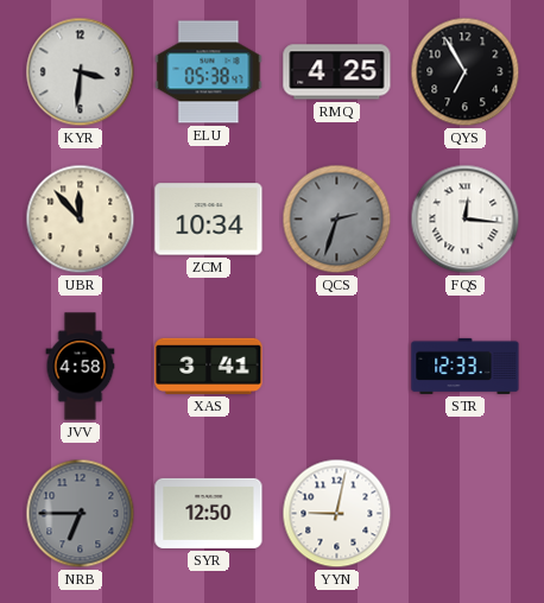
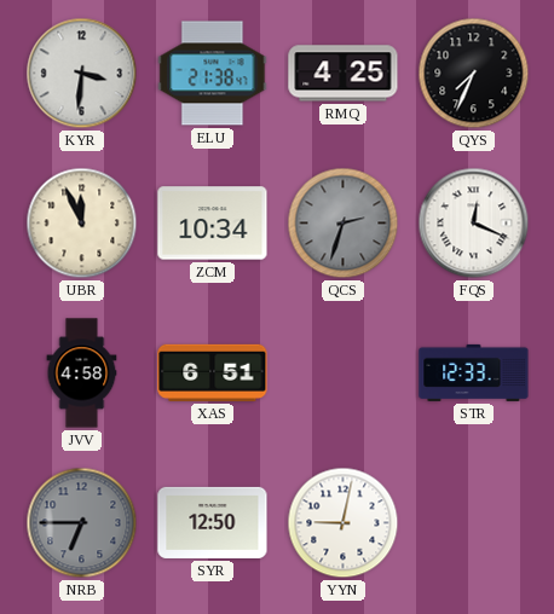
ELU: 05:38 -> 21:38 (213, 74)
QYS: 6:55 -> 7:34 (474, 74)
UBR: 11:53 -> 11:56 (82, 224)
FQS: 12:16 -> 12:19 (474, 224)
XAS: 3:41 -> 6:51 (213, 372)
